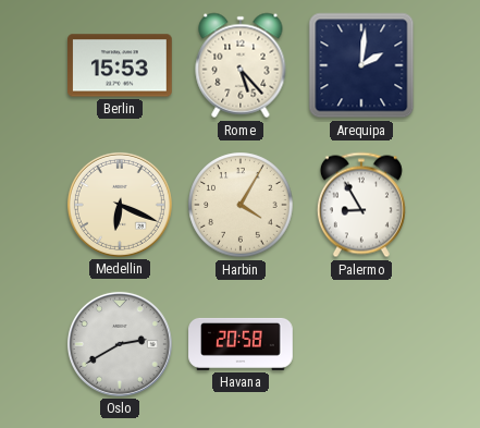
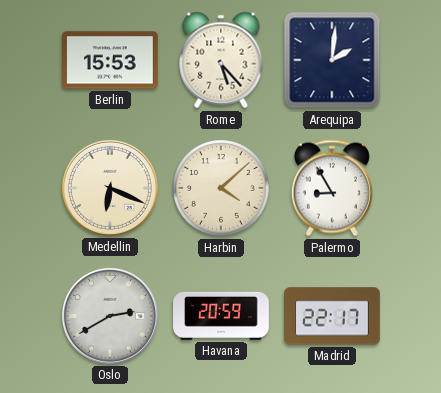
Harbin: 4:05 -> 4:08 (221, 188)
Havana: 20:58 -> 20:59 (221, 316)
Madrid: none -> 22:17 (332, 316)
